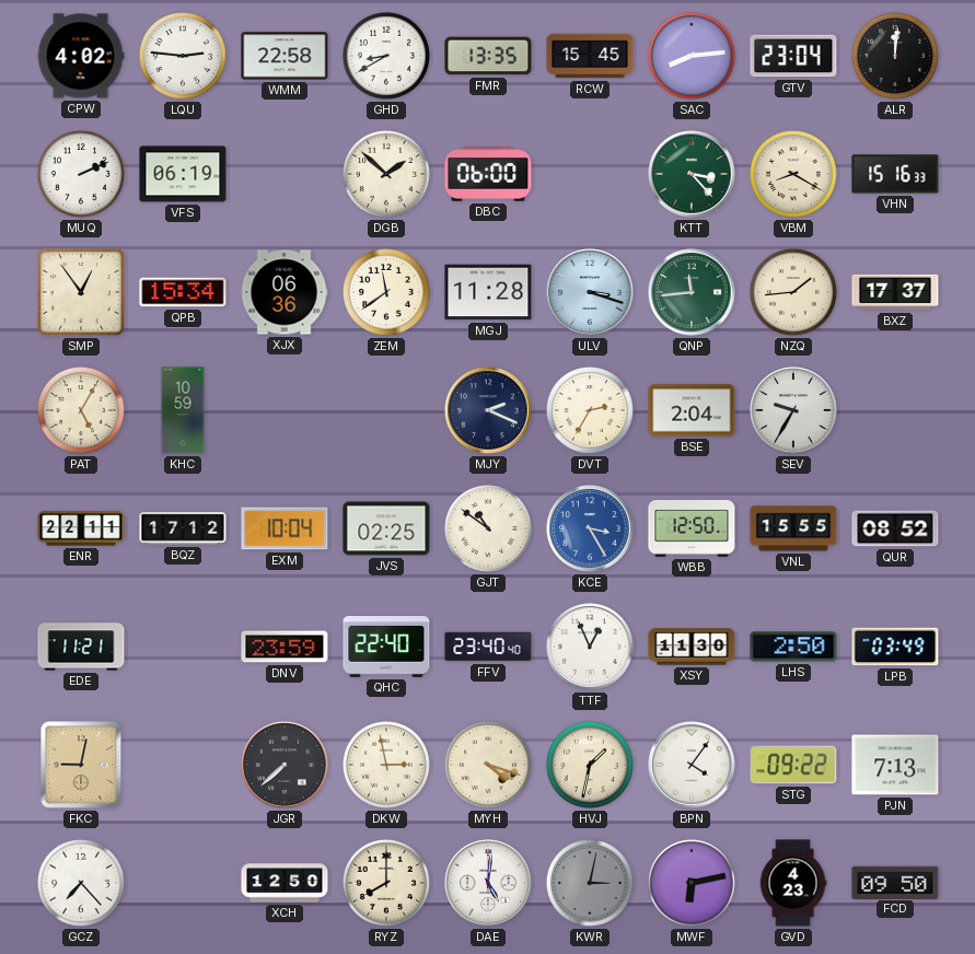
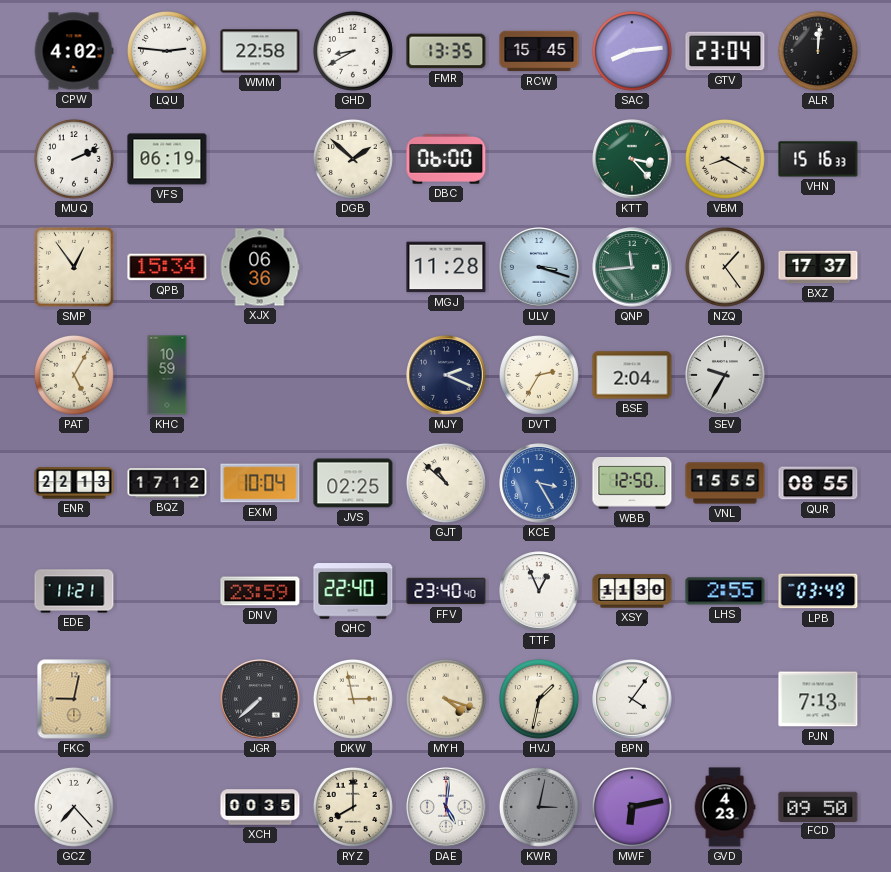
ZEM: 11:39 -> none (386, 292)
NZQ: 1:44 -> 1:24 (725, 267)
ENR: 22:11 -> 22:13 (74, 483)
GJT: 10:51 -> 10:52 (446, 483)
QUR: 08:52 -> 08:55 (818, 483)
LHS: 2:50 -> 2:55 (725, 591)
STG: 09:22 -> none (793, 765)
XCH: 12:50 -> 00:35 (260, 807)
